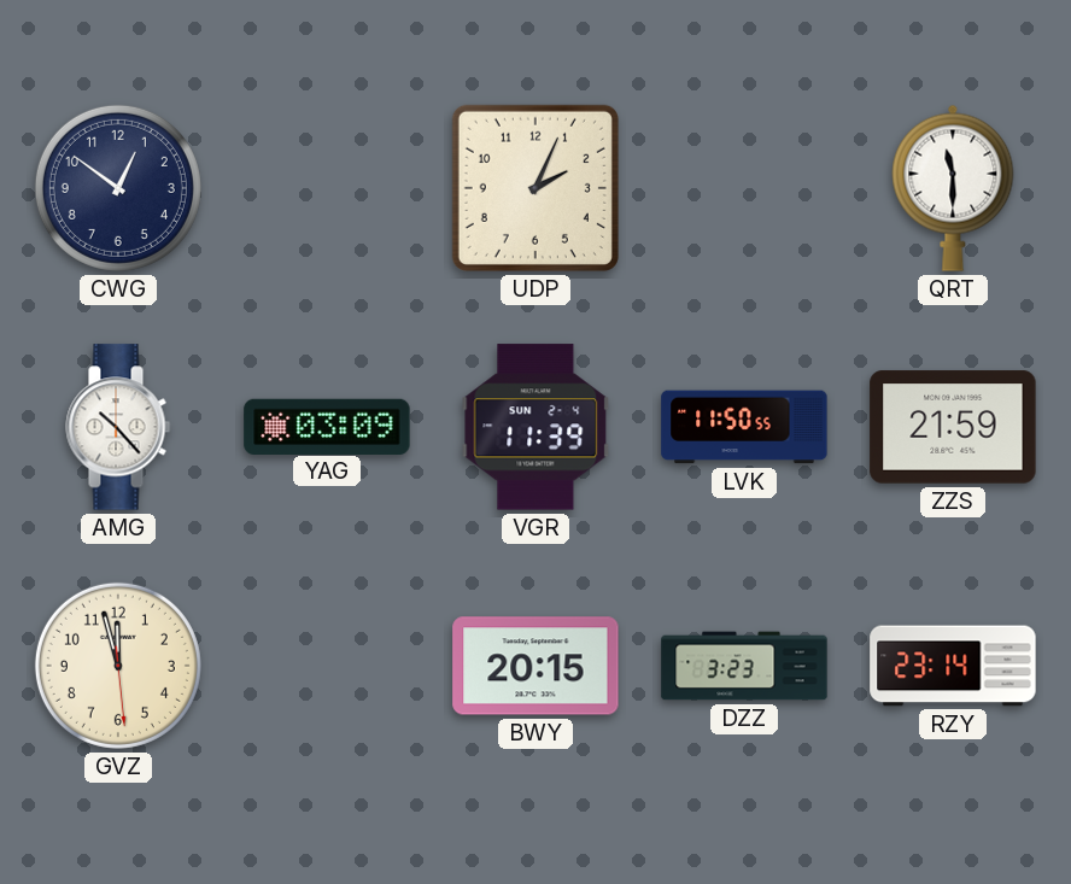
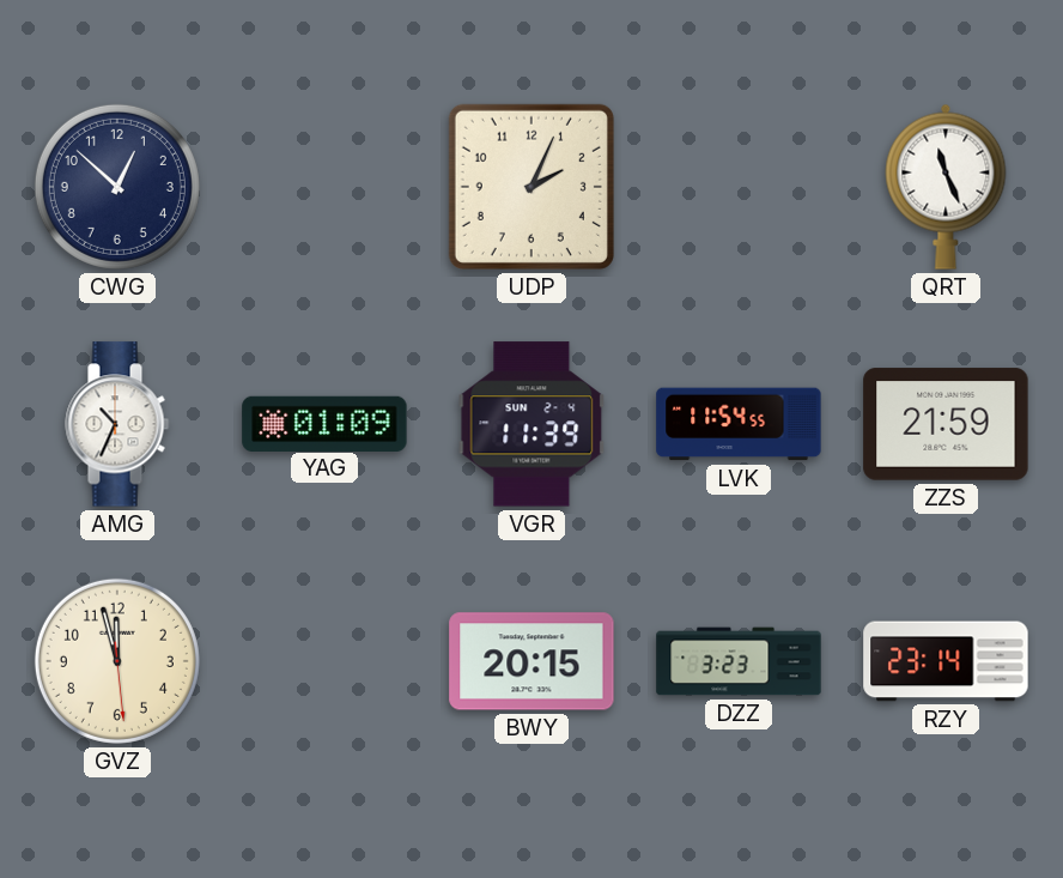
CWG: 12:51 -> 12:52 (117, 187)
QRT: 11:30 -> 11:26 (946, 187)
AMG: 10:23 -> 10:34 (117, 424)
YAG: 03:09 -> 01:09 (324, 423)
LVK: 11:50 -> 11:54 (739, 424)
